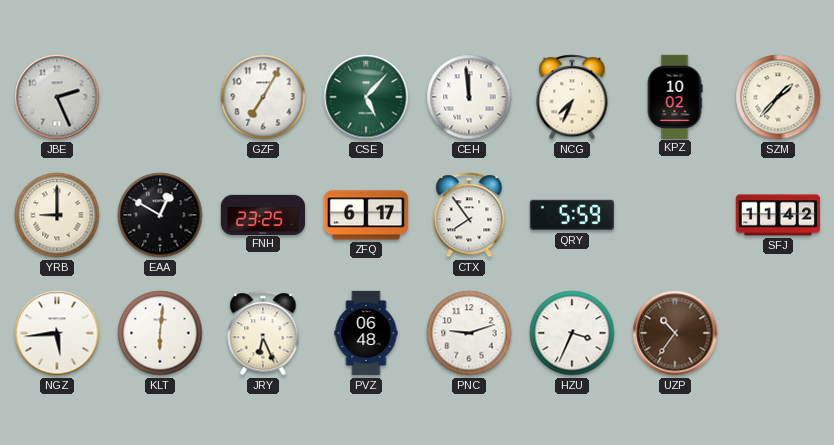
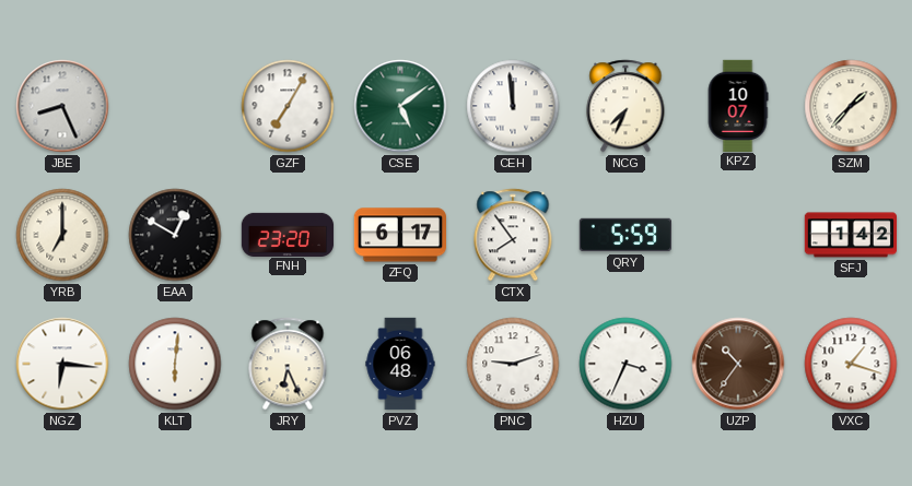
JBE: 2:26 -> 8:26 (62, 106)
CSE: 5:07 -> 5:09 (400, 106)
KPZ: 10:02 -> 10:07 (738, 105)
YRB: 9:00 -> 7:00 (62, 235)
FNH: 23:25 -> 23:20 (288, 234)
SFJ: 11:42 -> 1:42 (850, 235)
NGZ: 5:44 -> 6:16 (62, 364)
VXC: none -> 1:18 (851, 364)
